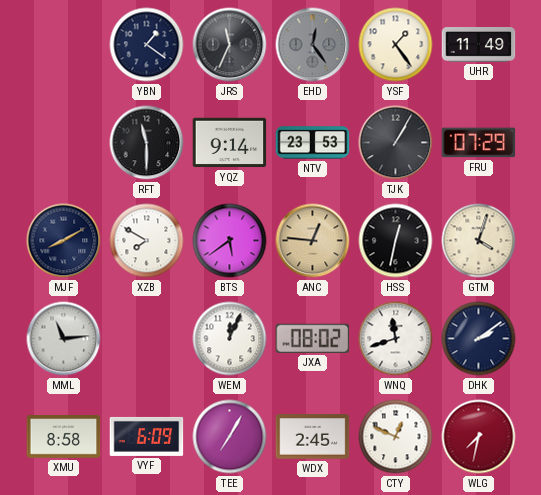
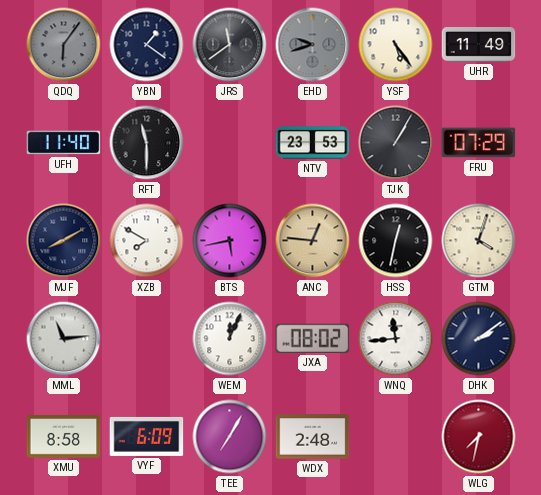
QDQ: none -> 6:06 (64, 45)
JRS: 11:34 -> 11:39 (230, 45)
EHD: 12:24 -> 9:42 (313, 45)
YSF: 1:24 -> 5:24 (396, 45)
UFH: none -> 11:40 (64, 143)
YQZ: 9:14 -> none (230, 143)
BTS: 5:39 -> 5:43 (230, 241)
WNQ: 11:42 -> 11:44 (396, 339)
WDX: 2:45 -> 2:48 (313, 437)
CTY: 12:49 -> none (396, 437)
